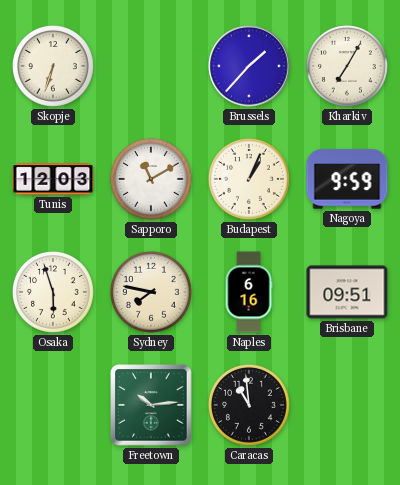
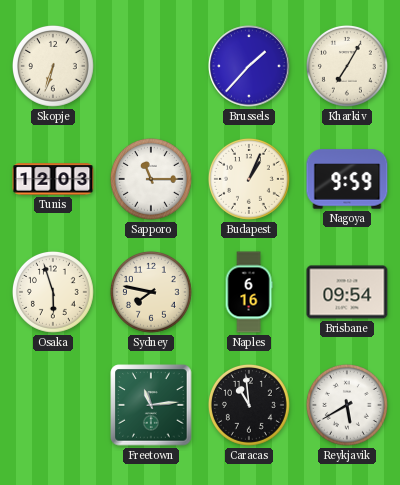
Sapporo: 11:10 -> 11:15 (151, 179)
Brisbane: 09:51 -> 09:54 (347, 292)
Freetown: 10:14 -> 11:14 (151, 405)
Reykjavik: none -> 5:40 (347, 405)
